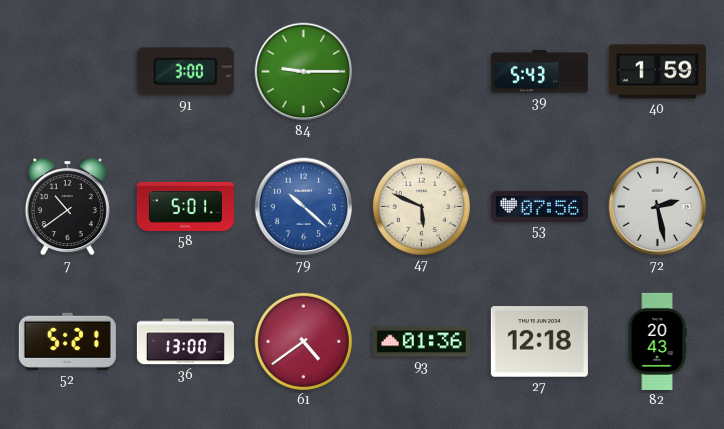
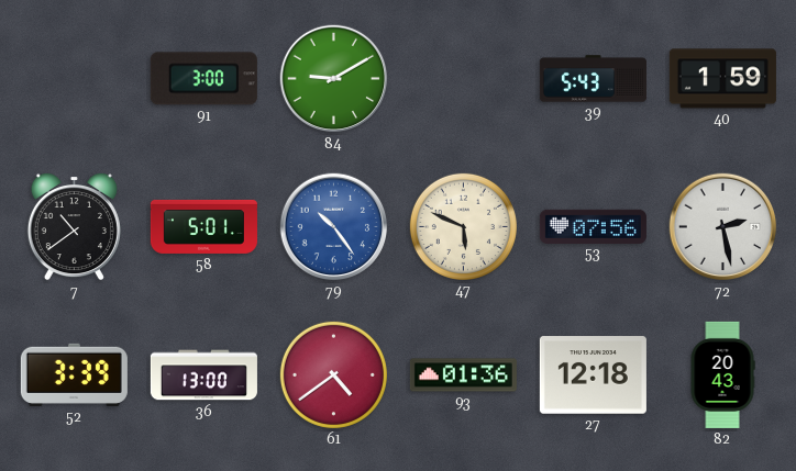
84: 9:15 -> 9:10 (334, 79)
79: 10:22 -> 10:24 (334, 227)
52: 5:21 -> 3:39 (74, 374)
